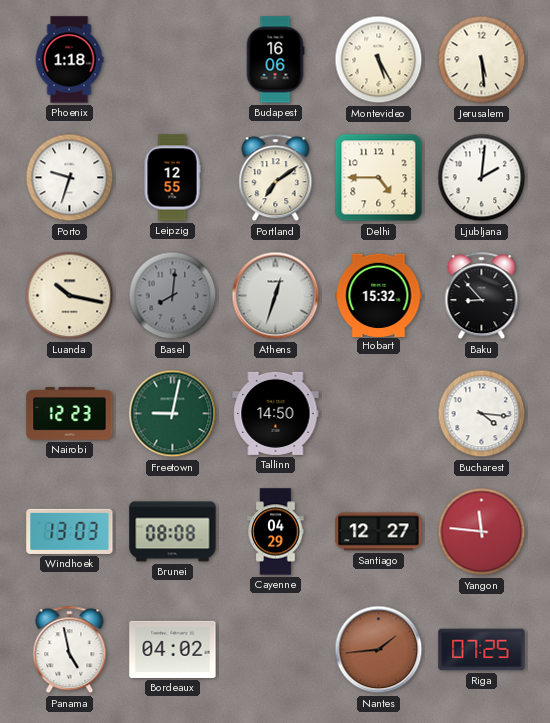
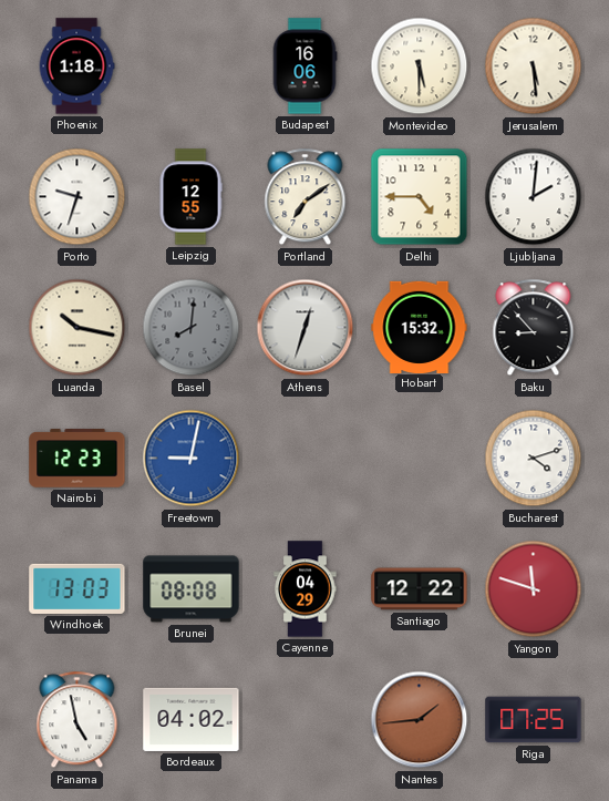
Montevideo: 5:25 -> 5:30 (420, 66)
Freetown dial: green -> blue (192, 459)
Tallinn: 14:50 -> none (276, 413)
Bucharest: 4:16 -> 4:12 (534, 459)
Santiago: 12:27 -> 12:22 (420, 589)
Yangon: 11:46 -> 11:48 (534, 589)
